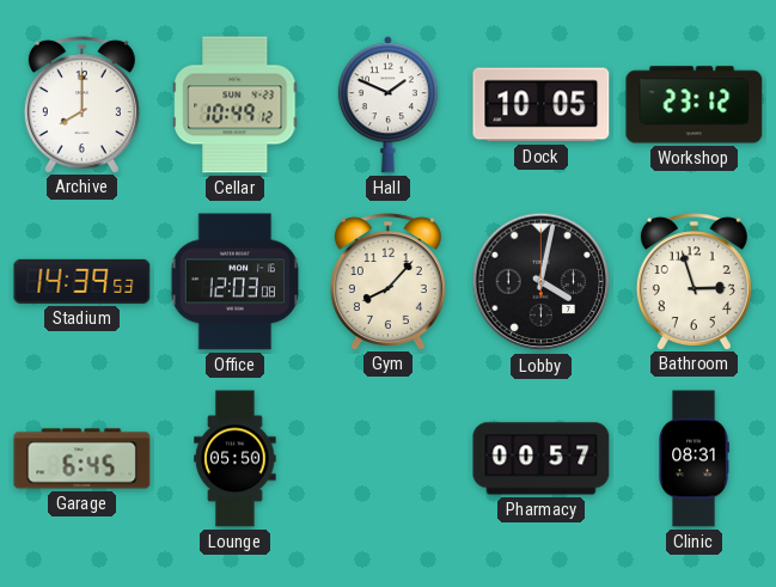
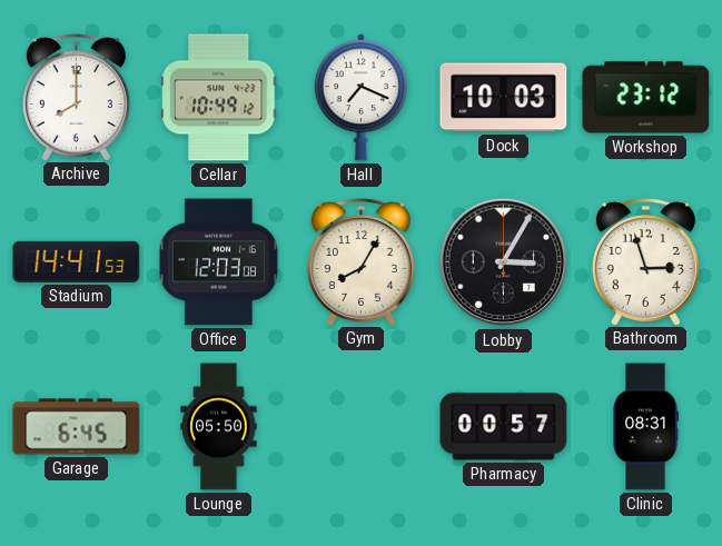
Hall: 1:49 -> 7:19 (360, 98)
Dock: 10:05 -> 10:03 (504, 98)
Stadium: 14:39 -> 14:41 (77, 261)
Gym: 8:07 -> 8:05 (360, 261)
Lobby: 4:02 -> 3:05 (504, 262)
